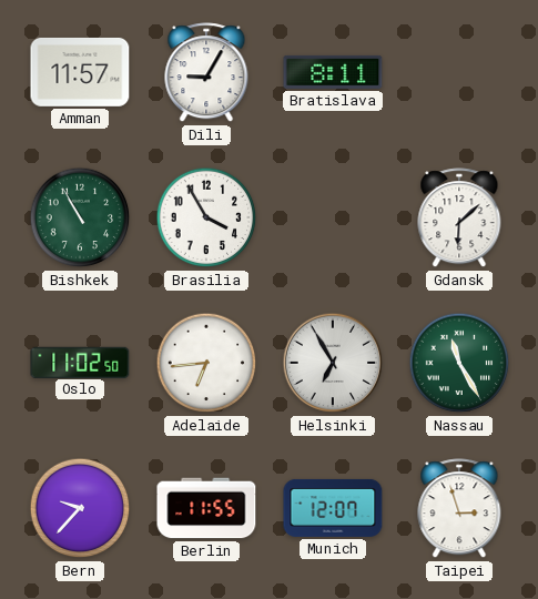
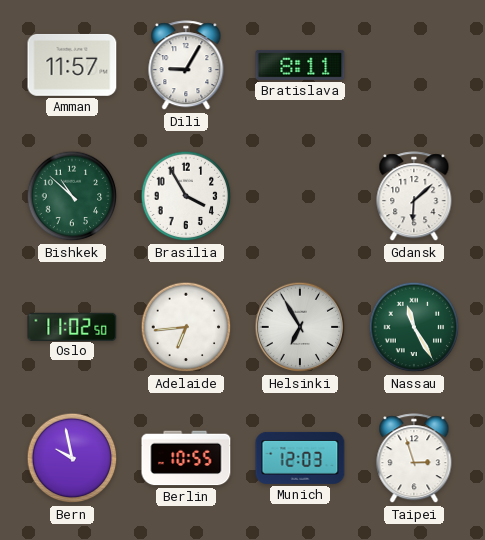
Bishkek: 10:55 -> 10:52 (72, 196)
Bern: 9:37 -> 9:58 (72, 458)
Berlin: 11:55 -> 10:55 (186, 458)
Munich: 12:07 -> 12:03 (300, 458)
